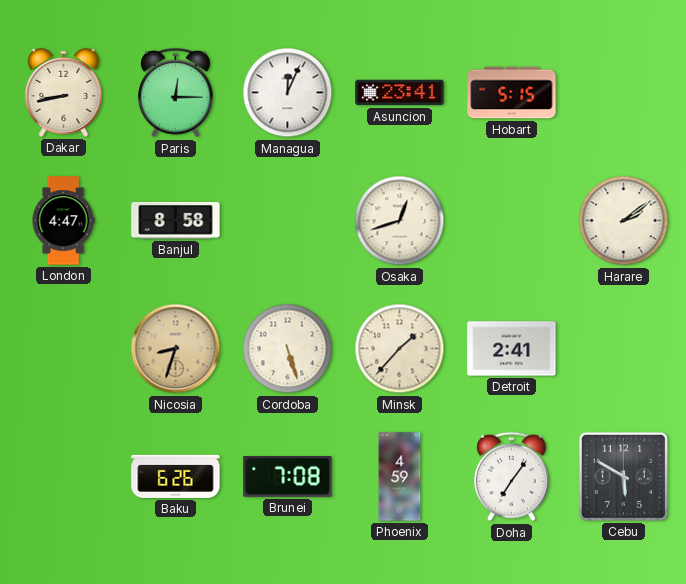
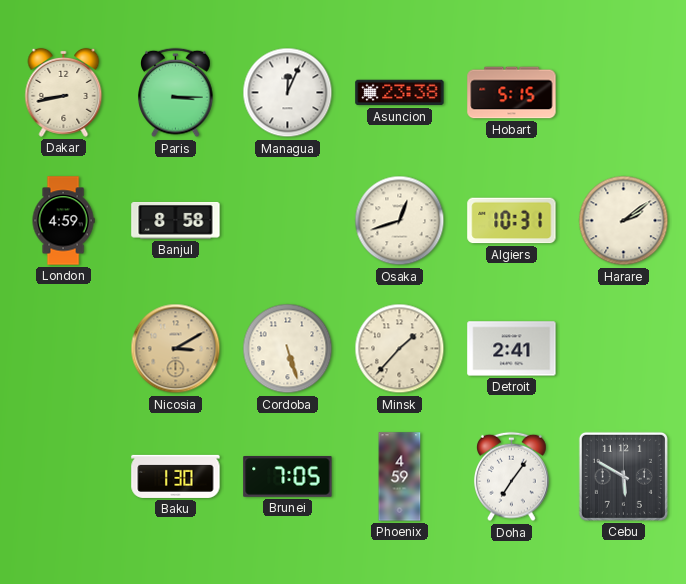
Paris: 12:15 -> 3:15 (176, 93)
Asuncion: 23:41 -> 23:38 (400, 93)
London: 4:47 -> 4:59 (63, 221)
Algiers: none -> 10:31 (512, 221)
Nicosia: 8:33 -> 3:10 (176, 349)
Baku: 6:26 -> 1:30 (176, 476)
Brunei: 7:08 -> 7:05 (288, 477)
